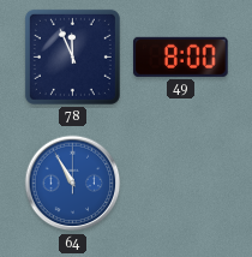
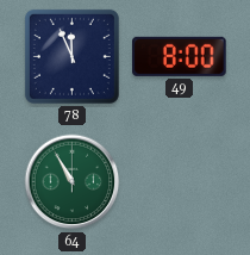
64 dial: blue -> green (73, 182)
